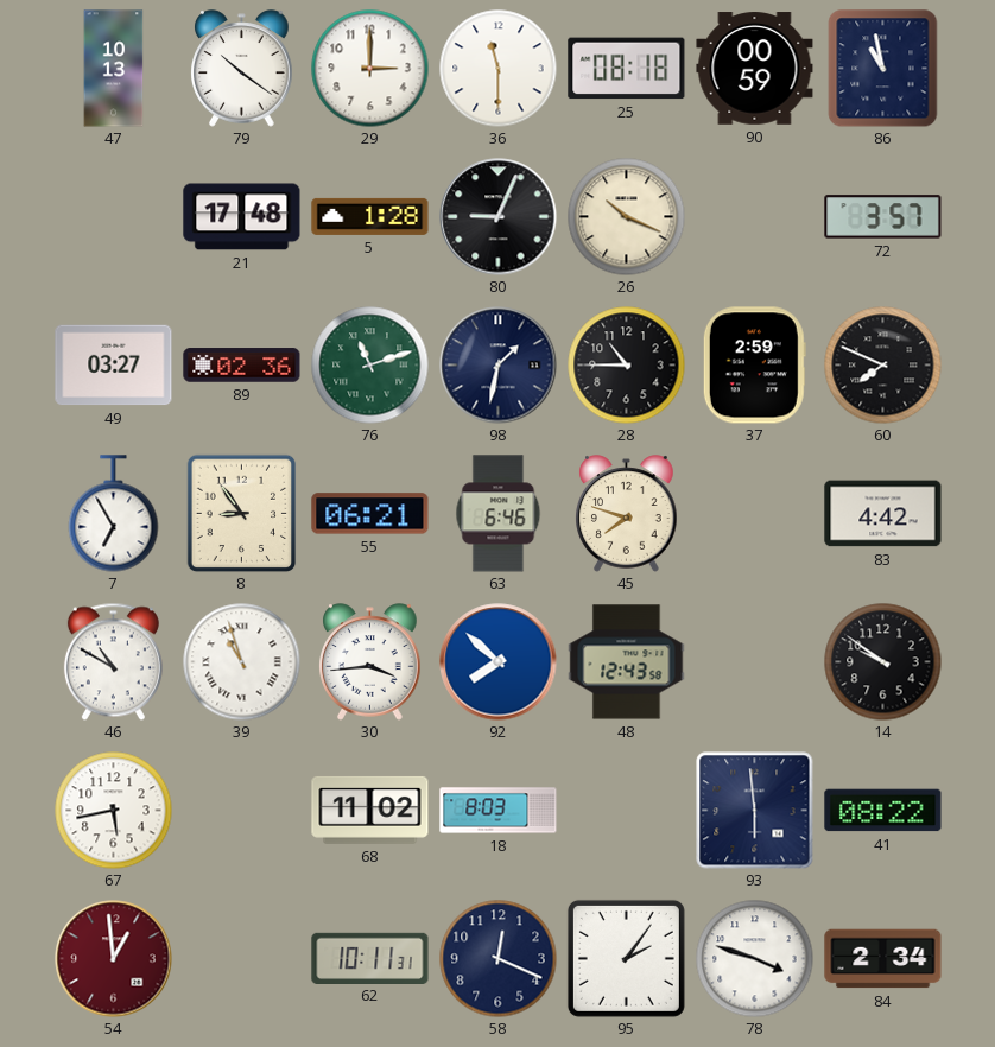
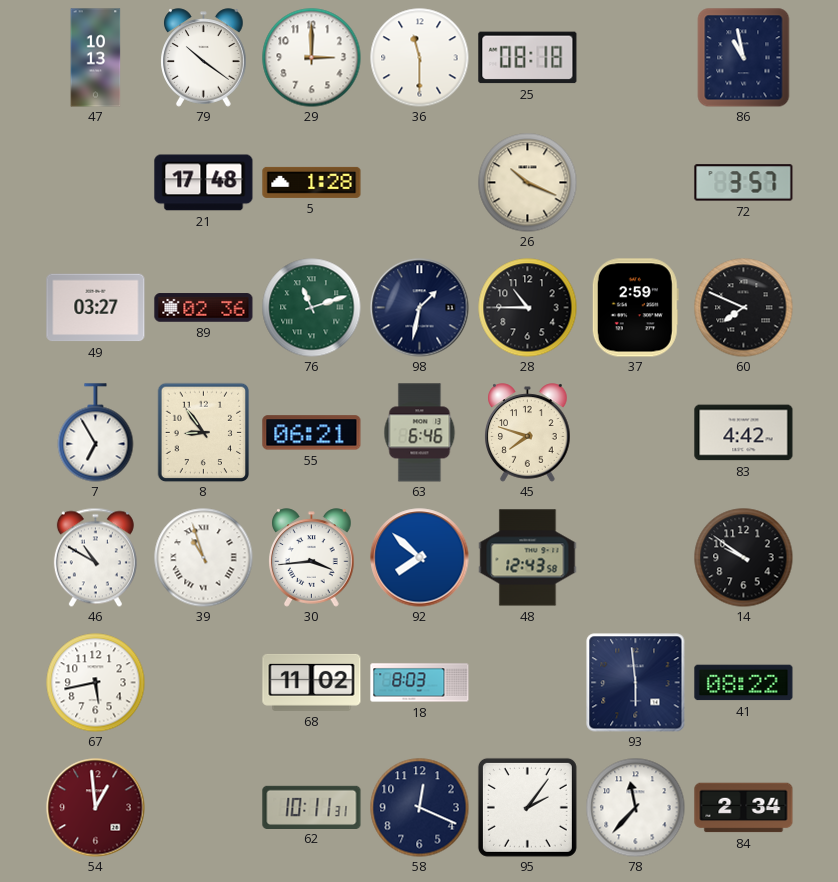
90: 00:59 -> none (755, 69)
80: 9:04 -> none (499, 217)
78: 3:48 -> 11:37 (636, 808)
